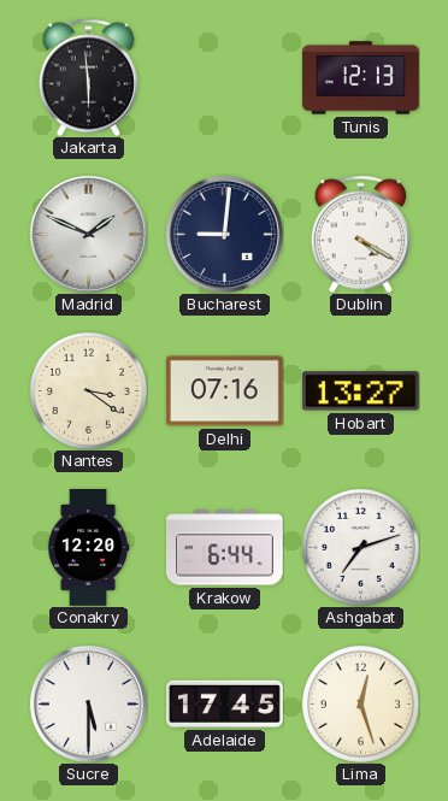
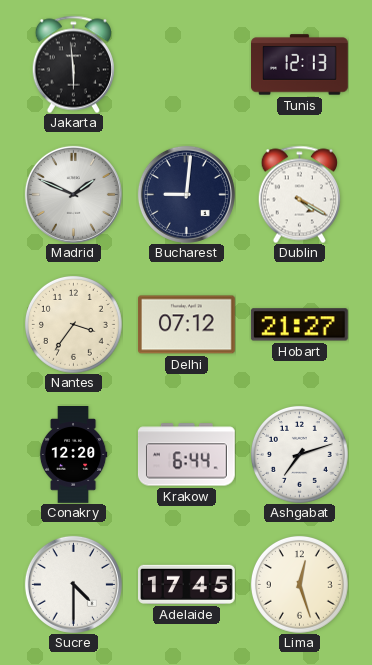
Nantes: 3:21 -> 3:36 (73, 324)
Delhi: 07:16 -> 07:12 (186, 325)
Hobart: 13:27 -> 21:27 (299, 325)
Sucre: 5:30 -> 4:30 (73, 584)
